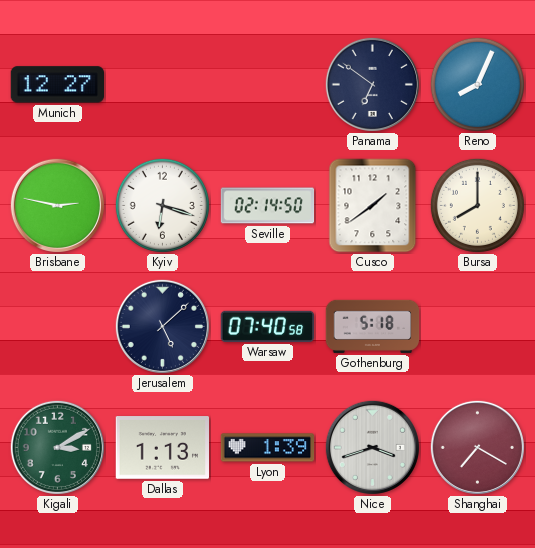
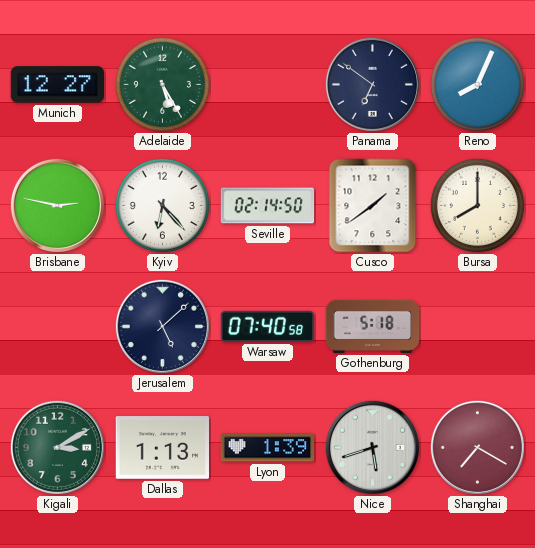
Adelaide: none -> 5:25 (162, 84)
Kyiv: 6:18 -> 6:23 (162, 205)
Nice: 3:42 -> 5:42 (372, 447)
